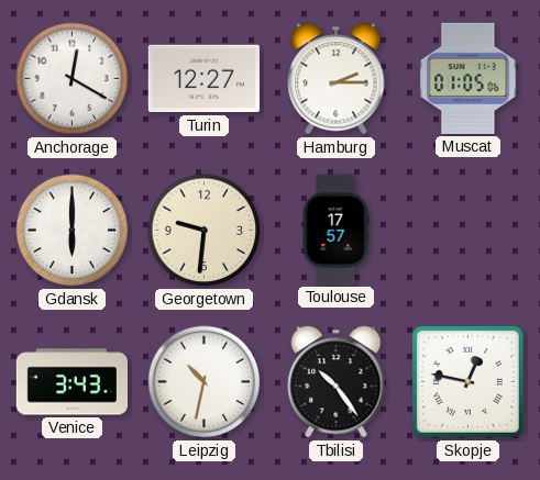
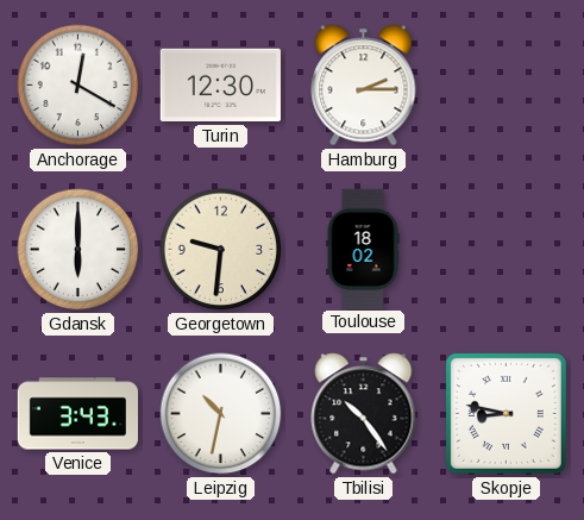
Turin: 12:27 -> 12:30 (220, 86)
Muscat: 01:05 -> none (469, 78)
Toulouse: 17:57 -> 18:02 (363, 249)
Skopje: 12:47 -> 8:47 (505, 413)
